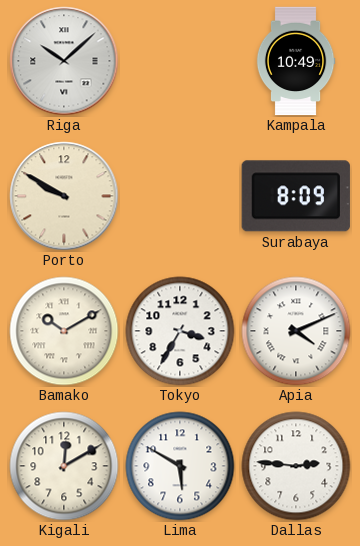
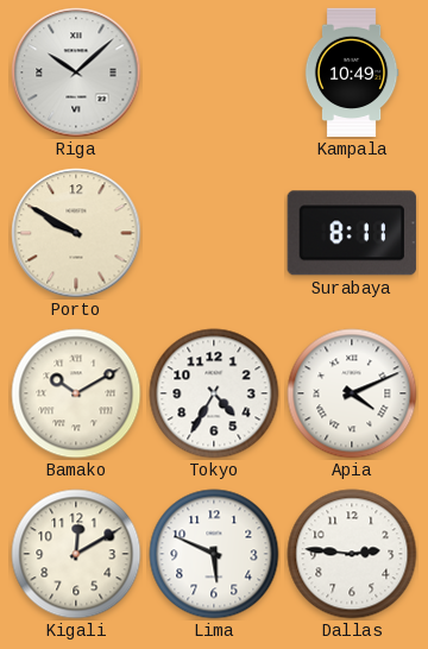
Surabaya: 8:09 -> 8:11 (352, 233)
Tokyo: 3:35 -> 4:35 (214, 393)
Lima: 5:50 -> 5:49 (214, 554)
